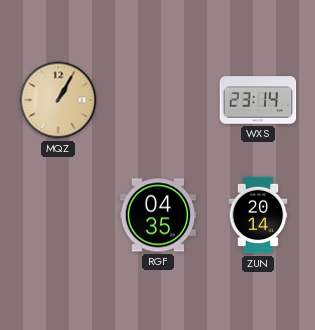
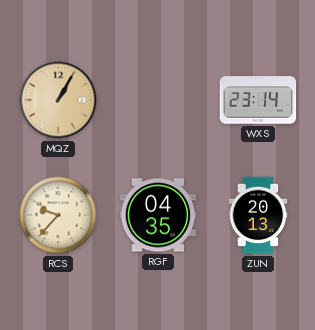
RCS: none -> 9:37 (58, 215)
ZUN: 20:14 -> 20:13 (258, 215)
